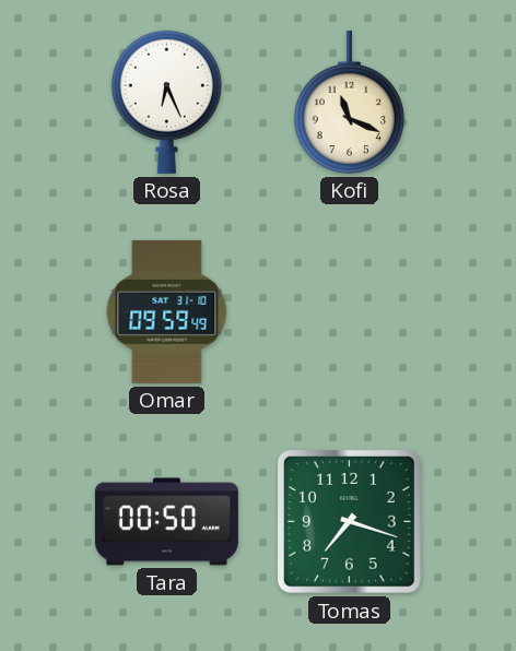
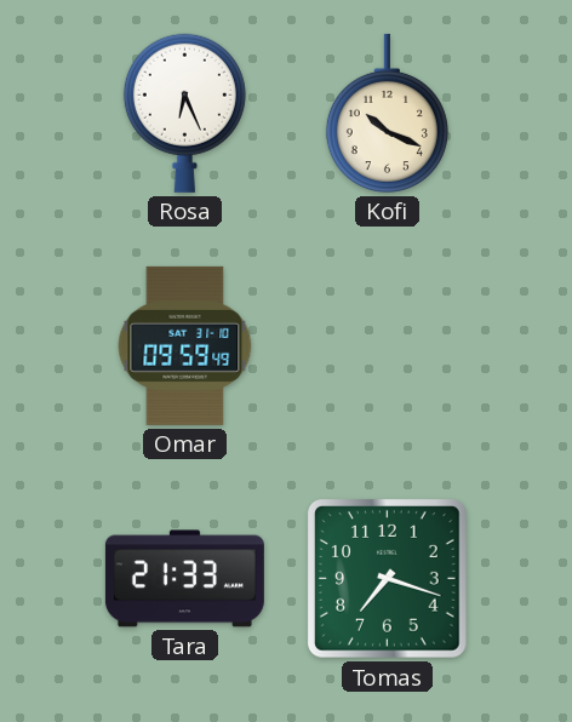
Kofi: 11:19 -> 10:19 (387, 113)
Tara: 00:50 -> 21:33 (184, 579)
